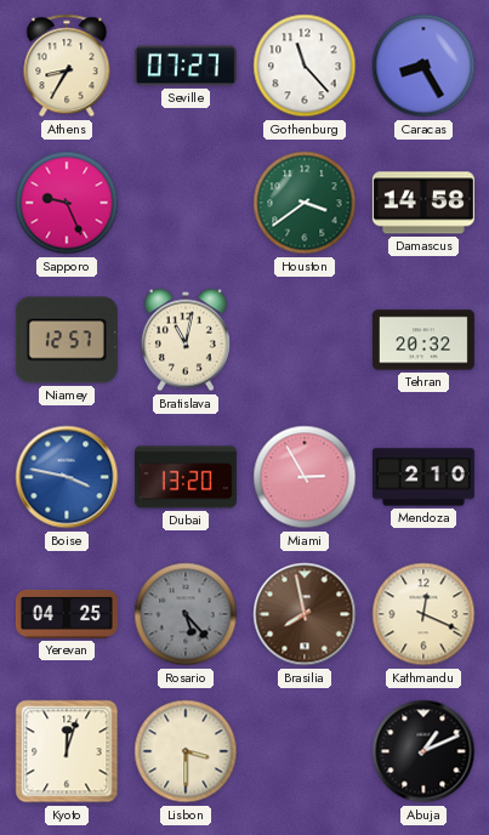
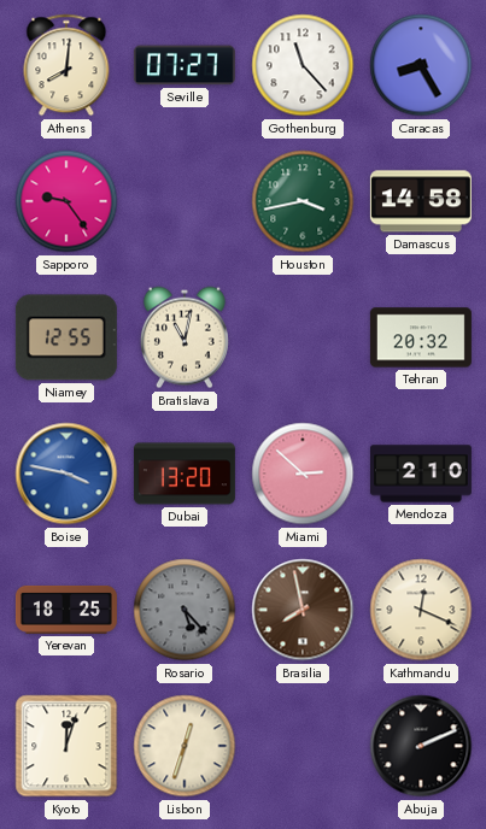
Athens: 8:35 -> 8:01 (66, 65)
Sapporo: 9:26 -> 9:24 (66, 201)
Houston: 3:39 -> 3:43 (303, 201)
Niamey: 12:57 -> 12:55 (66, 337)
Miami: 2:55 -> 2:52 (303, 474)
Yerevan: 04:25 -> 18:25 (66, 610)
Lisbon: 3:30 -> 12:33 (185, 746)
Abuja: 1:11 -> 2:11 (421, 746)
